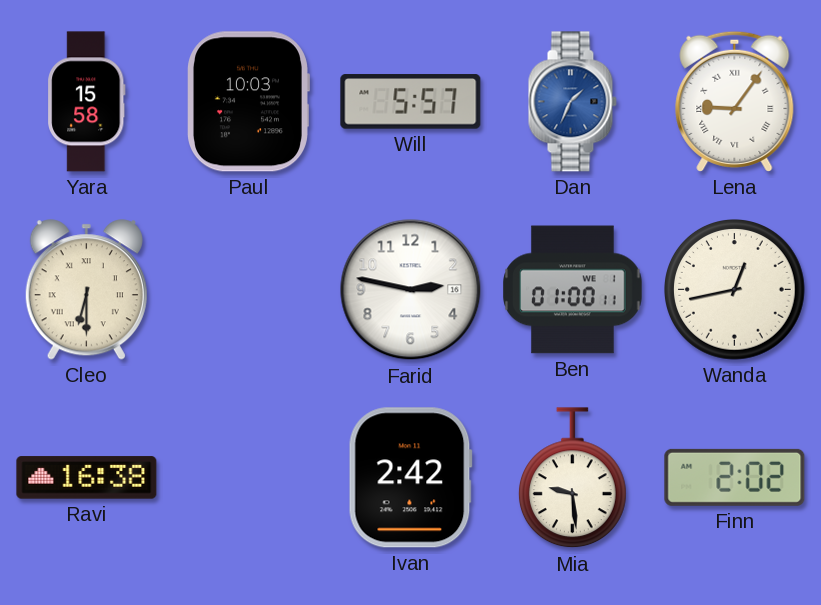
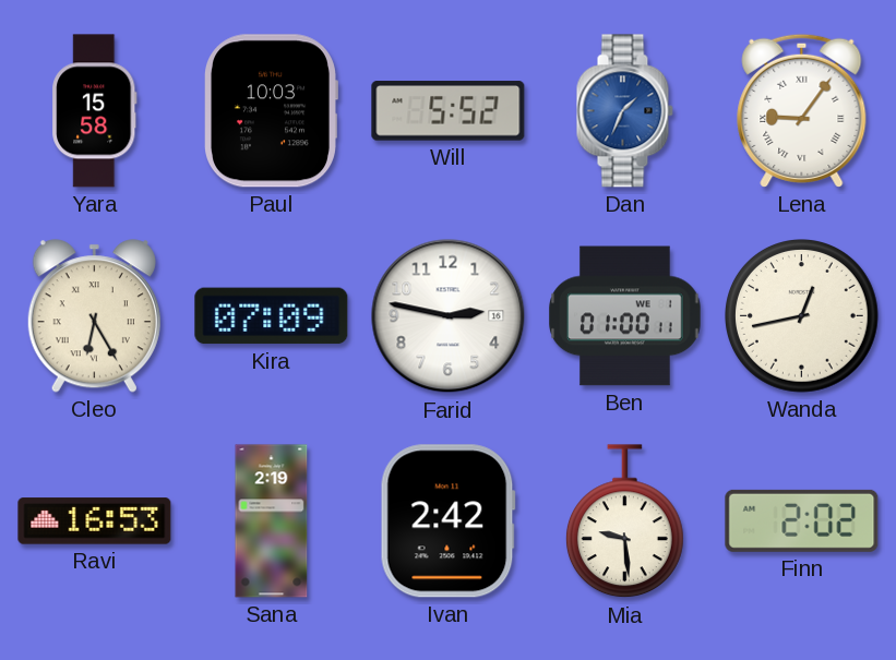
Will: 5:57 -> 5:52 (449, 111)
Cleo: 6:30 -> 6:25 (94, 316)
Kira: none -> 07:09 (272, 316)
Ravi: 16:38 -> 16:53 (95, 521)
Sana: none -> 2:19 (272, 521)
